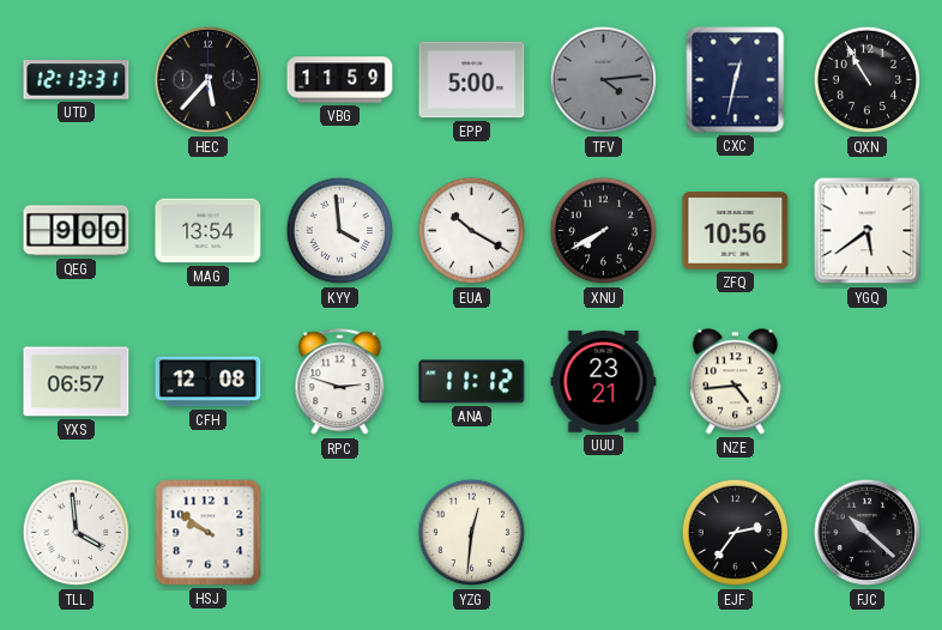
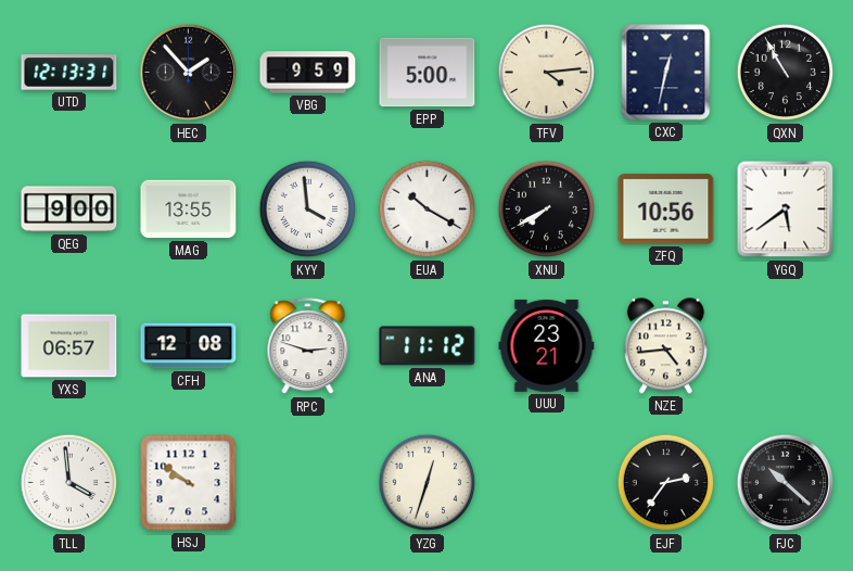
HEC: 5:37 -> 1:53 (189, 73)
VBG: 11:59 -> 9:59 (308, 73)
TFV dial: grey -> cream (547, 73)
MAG: 13:54 -> 13:55 (189, 210)
YZG: 12:31 -> 12:33 (428, 483)
